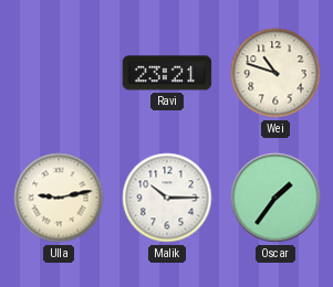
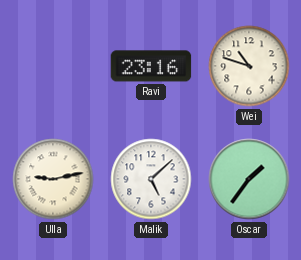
Ravi: 23:21 -> 23:16 (151, 66)
Malik: 10:15 -> 5:08 (151, 179)
